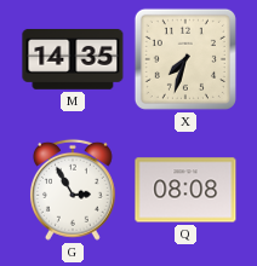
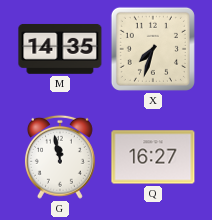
G: 2:55 -> 11:58 (60, 157)
Q: 08:08 -> 16:27 (153, 157)
